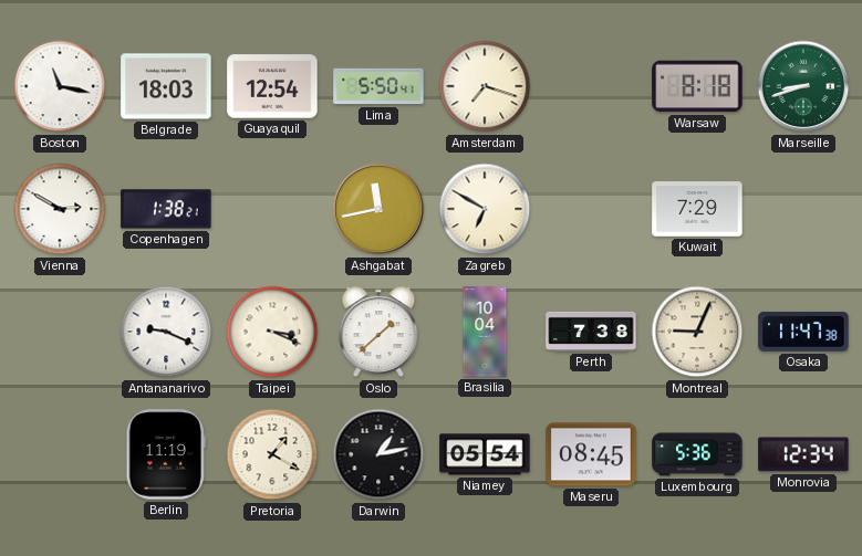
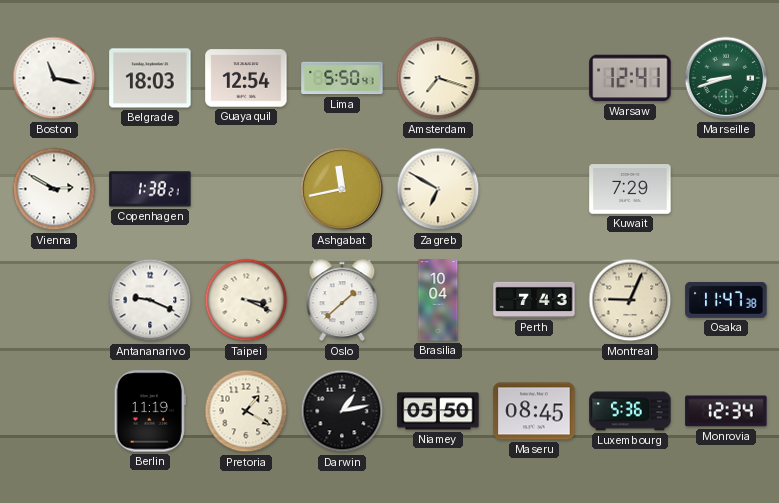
Warsaw: 8:18 -> 12:41 (630, 78)
Perth: 7:38 -> 7:43 (534, 300)
Niamey: 05:54 -> 05:50 (438, 411)
